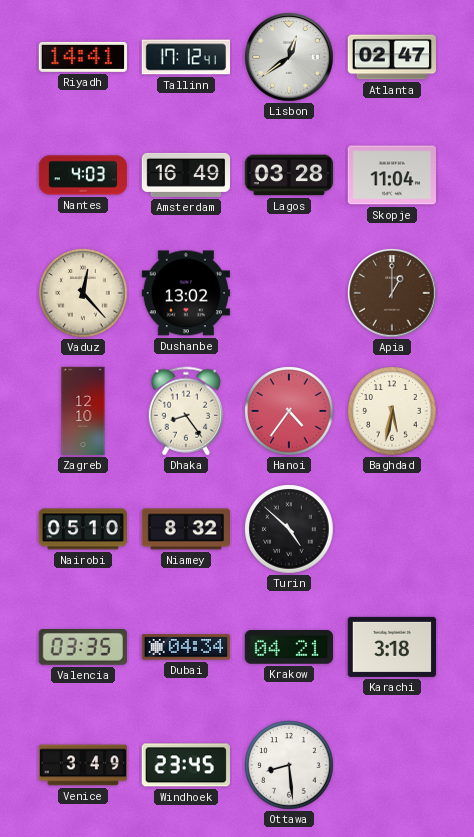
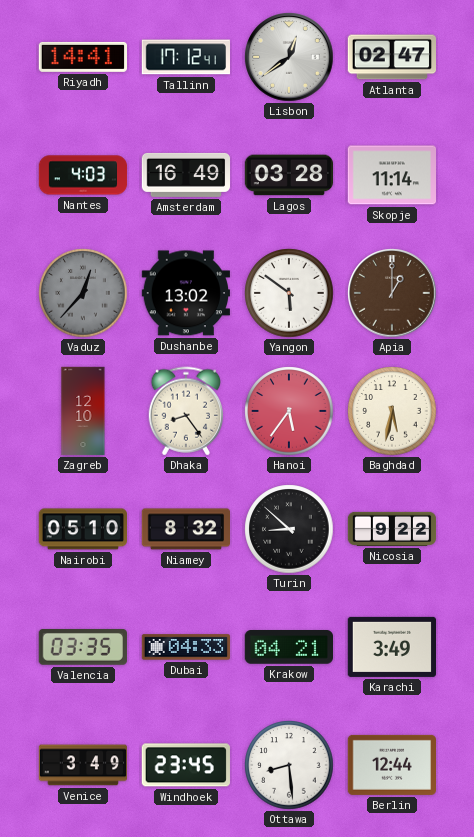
Skopje: 11:04 -> 11:14 (391, 175)
Vaduz: 12:23 -> 12:37 (83, 293)
Vaduz dial: cream -> grey (83, 293)
Yangon: none -> 5:51 (289, 293)
Hanoi: 4:36 -> 5:36 (289, 411)
Turin: 4:52 -> 8:52 (289, 529)
Nicosia: none -> 9:22 (392, 529)
Dubai: 04:34 -> 04:33 (186, 647)
Karachi: 3:18 -> 3:49 (391, 647)
Berlin: none -> 12:44 (391, 765)
